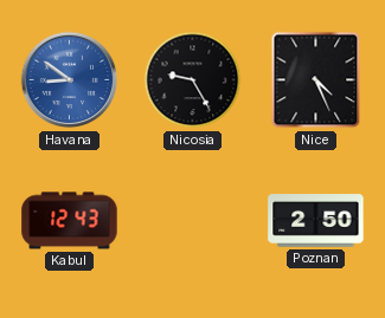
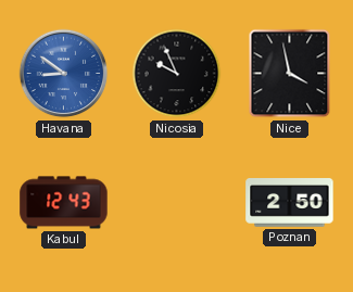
Nicosia: 9:25 -> 9:56 (177, 74)
Nice: 4:26 -> 3:58 (290, 74)
